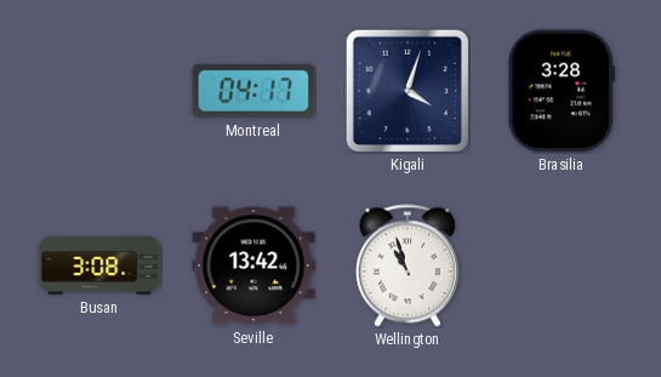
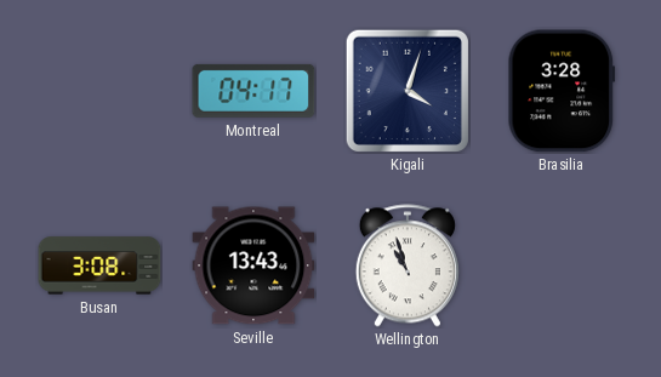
Seville: 13:42 -> 13:43 (253, 265)
